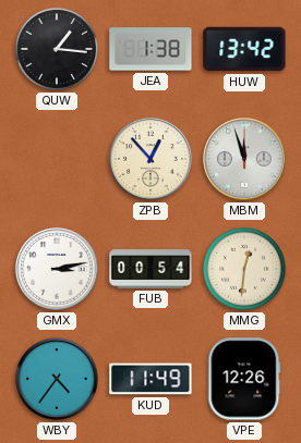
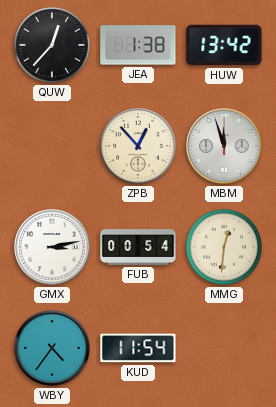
QUW: 1:16 -> 12:37 (52, 45)
KUD: 11:49 -> 11:54 (138, 348)
VPE: 12:26 -> none (244, 379)
